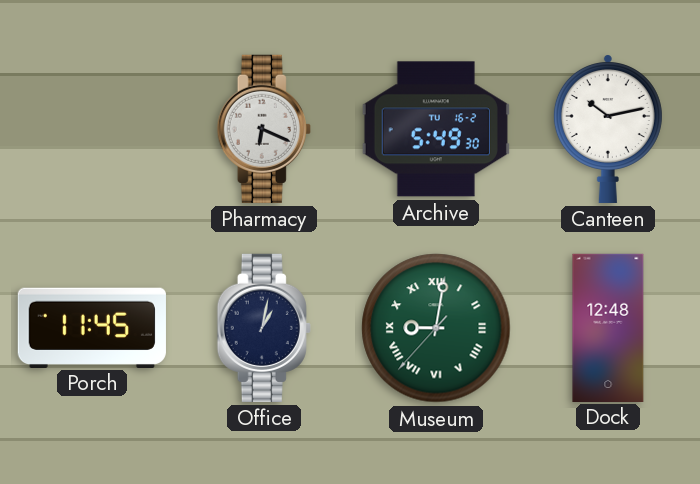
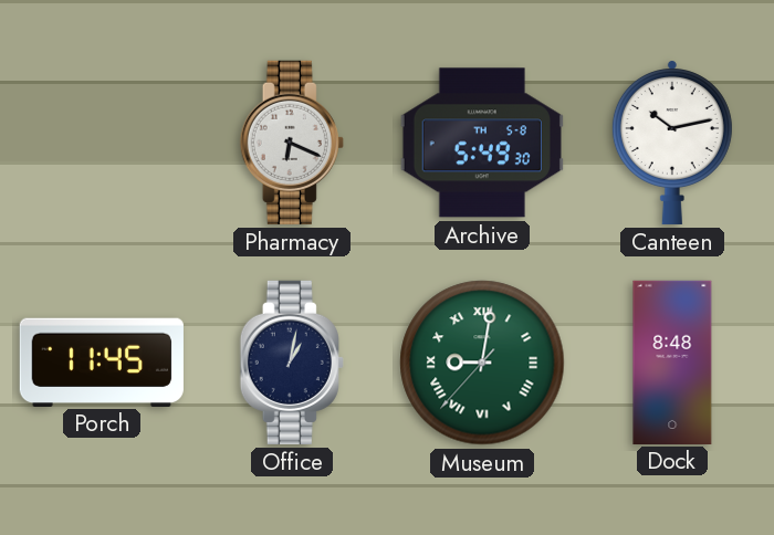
Archive date: TU 16-2 -> TH 5-8 (482, 143)
Dock: 12:48 -> 8:48 (672, 361)
